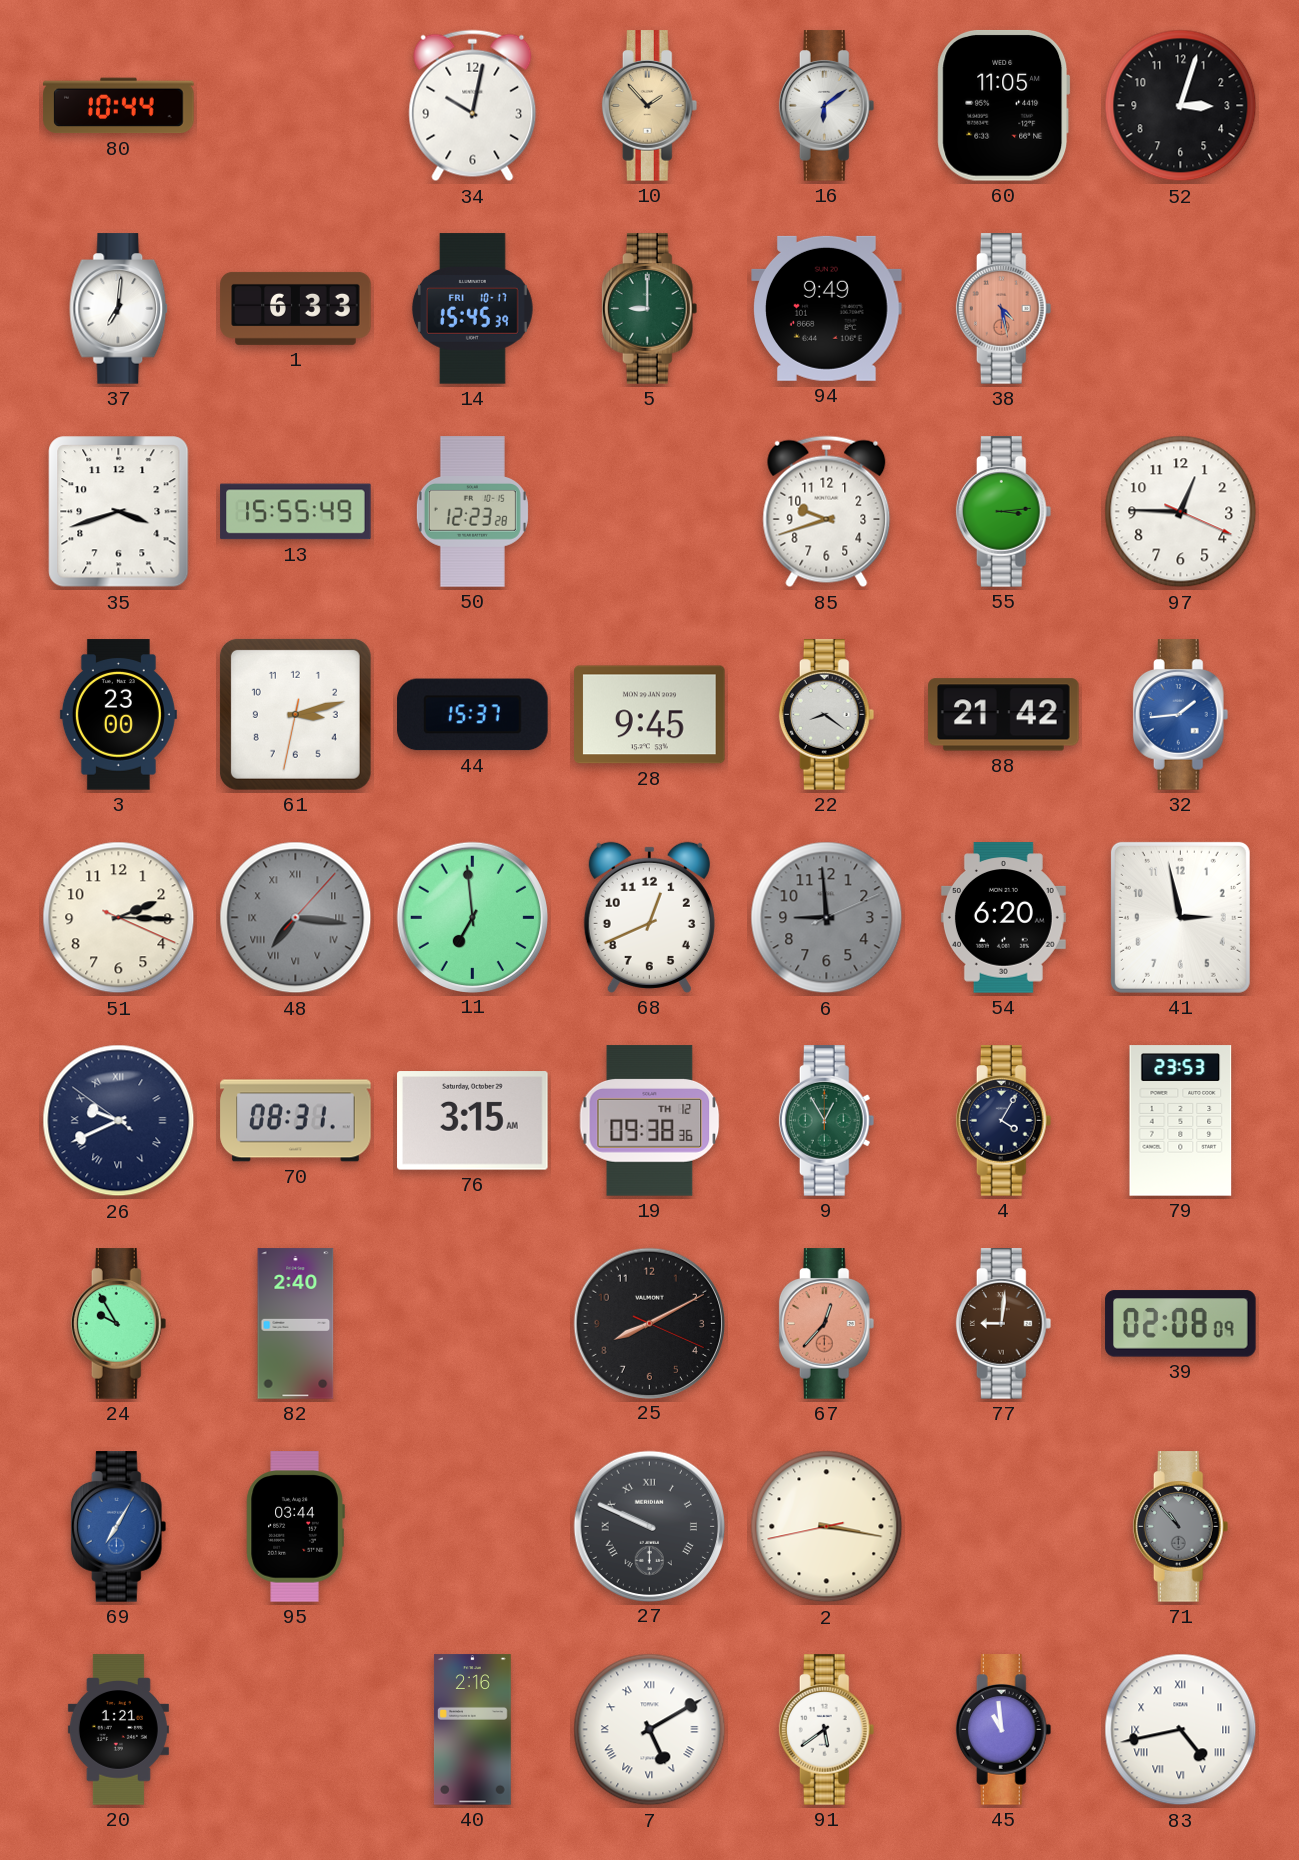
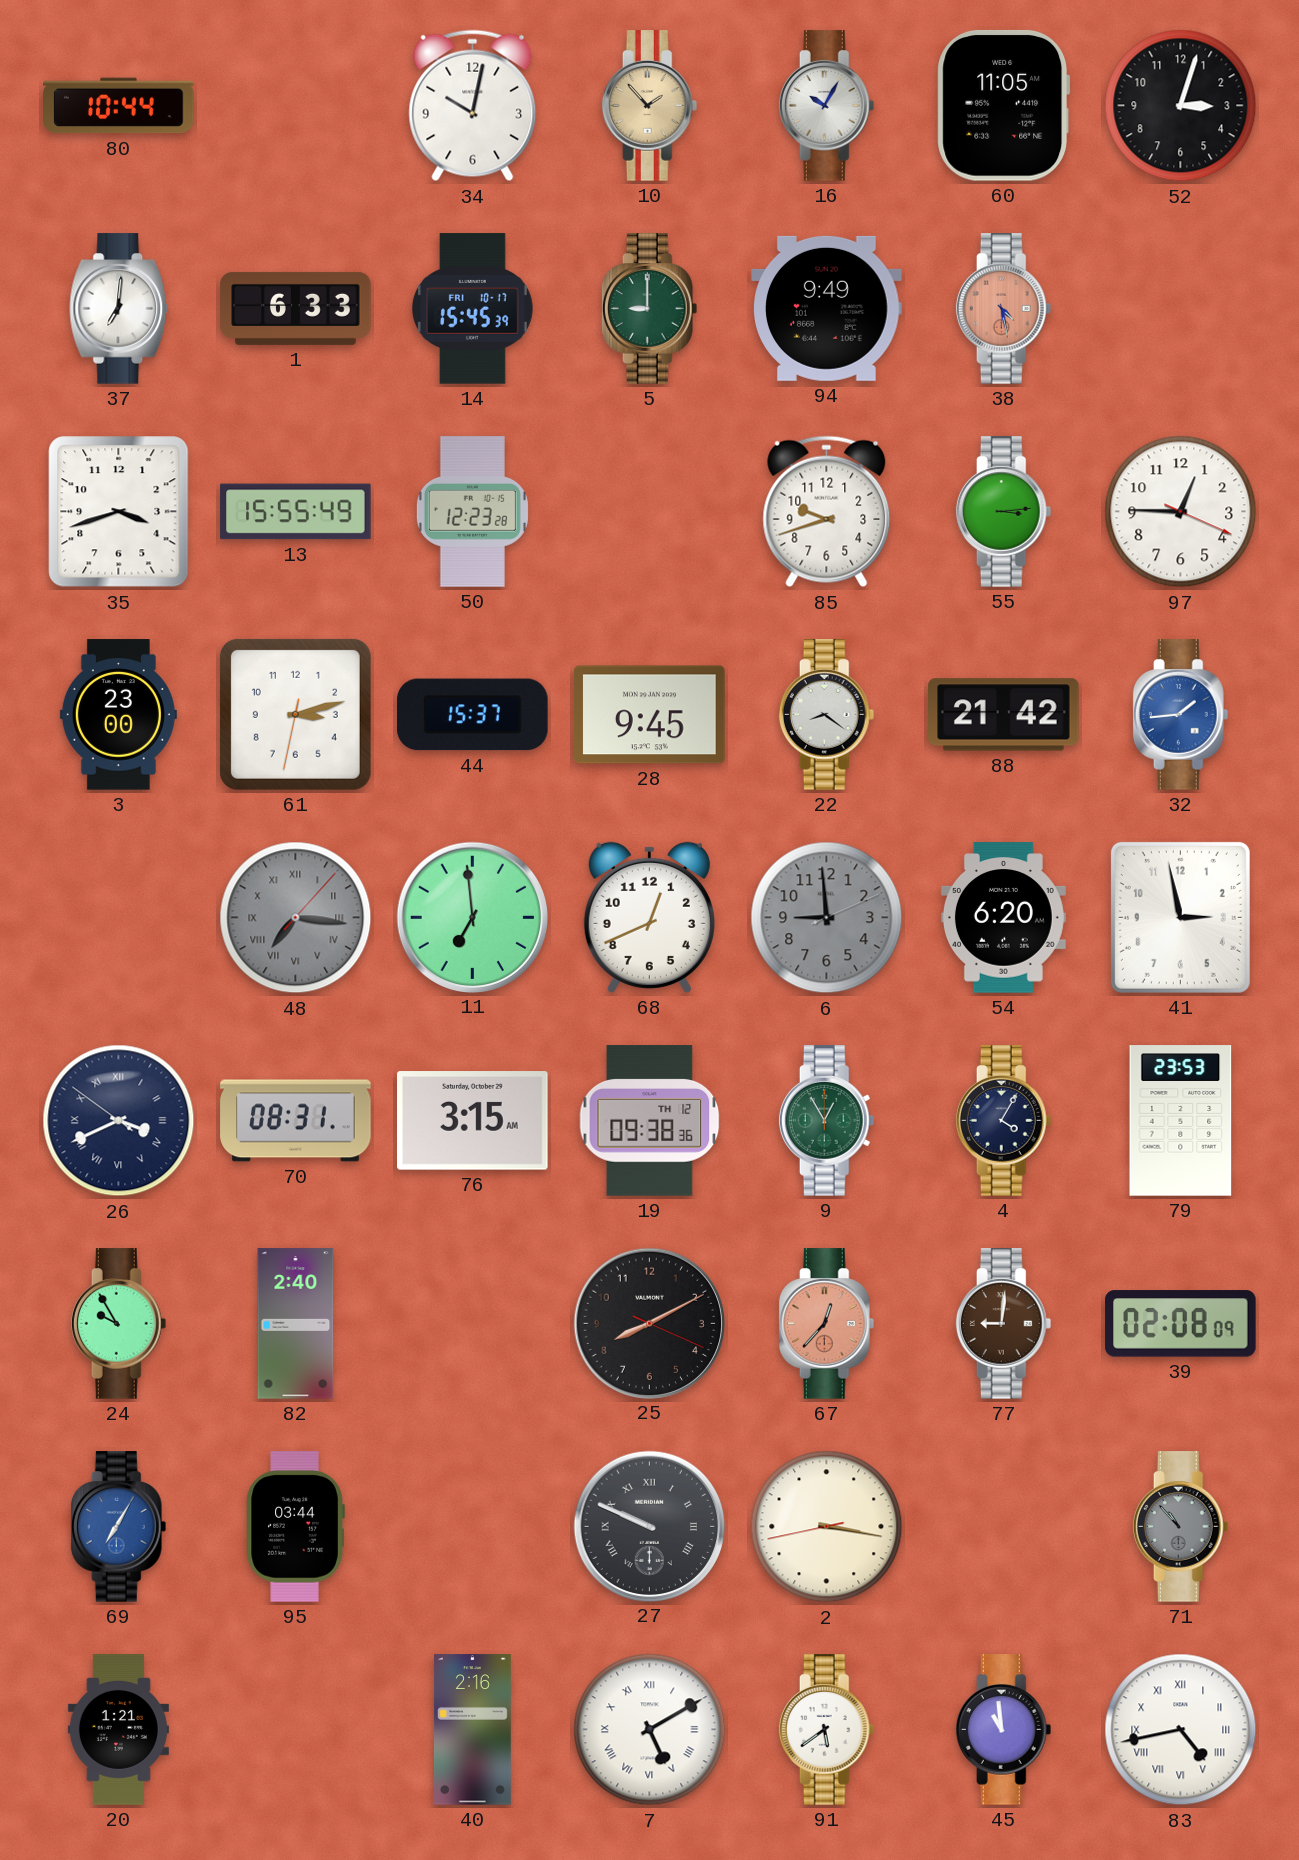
16: 6:09 -> 10:05 (827, 106)
51: 2:15 -> none (119, 918)
26: 9:40 -> 3:40 (119, 1121)
